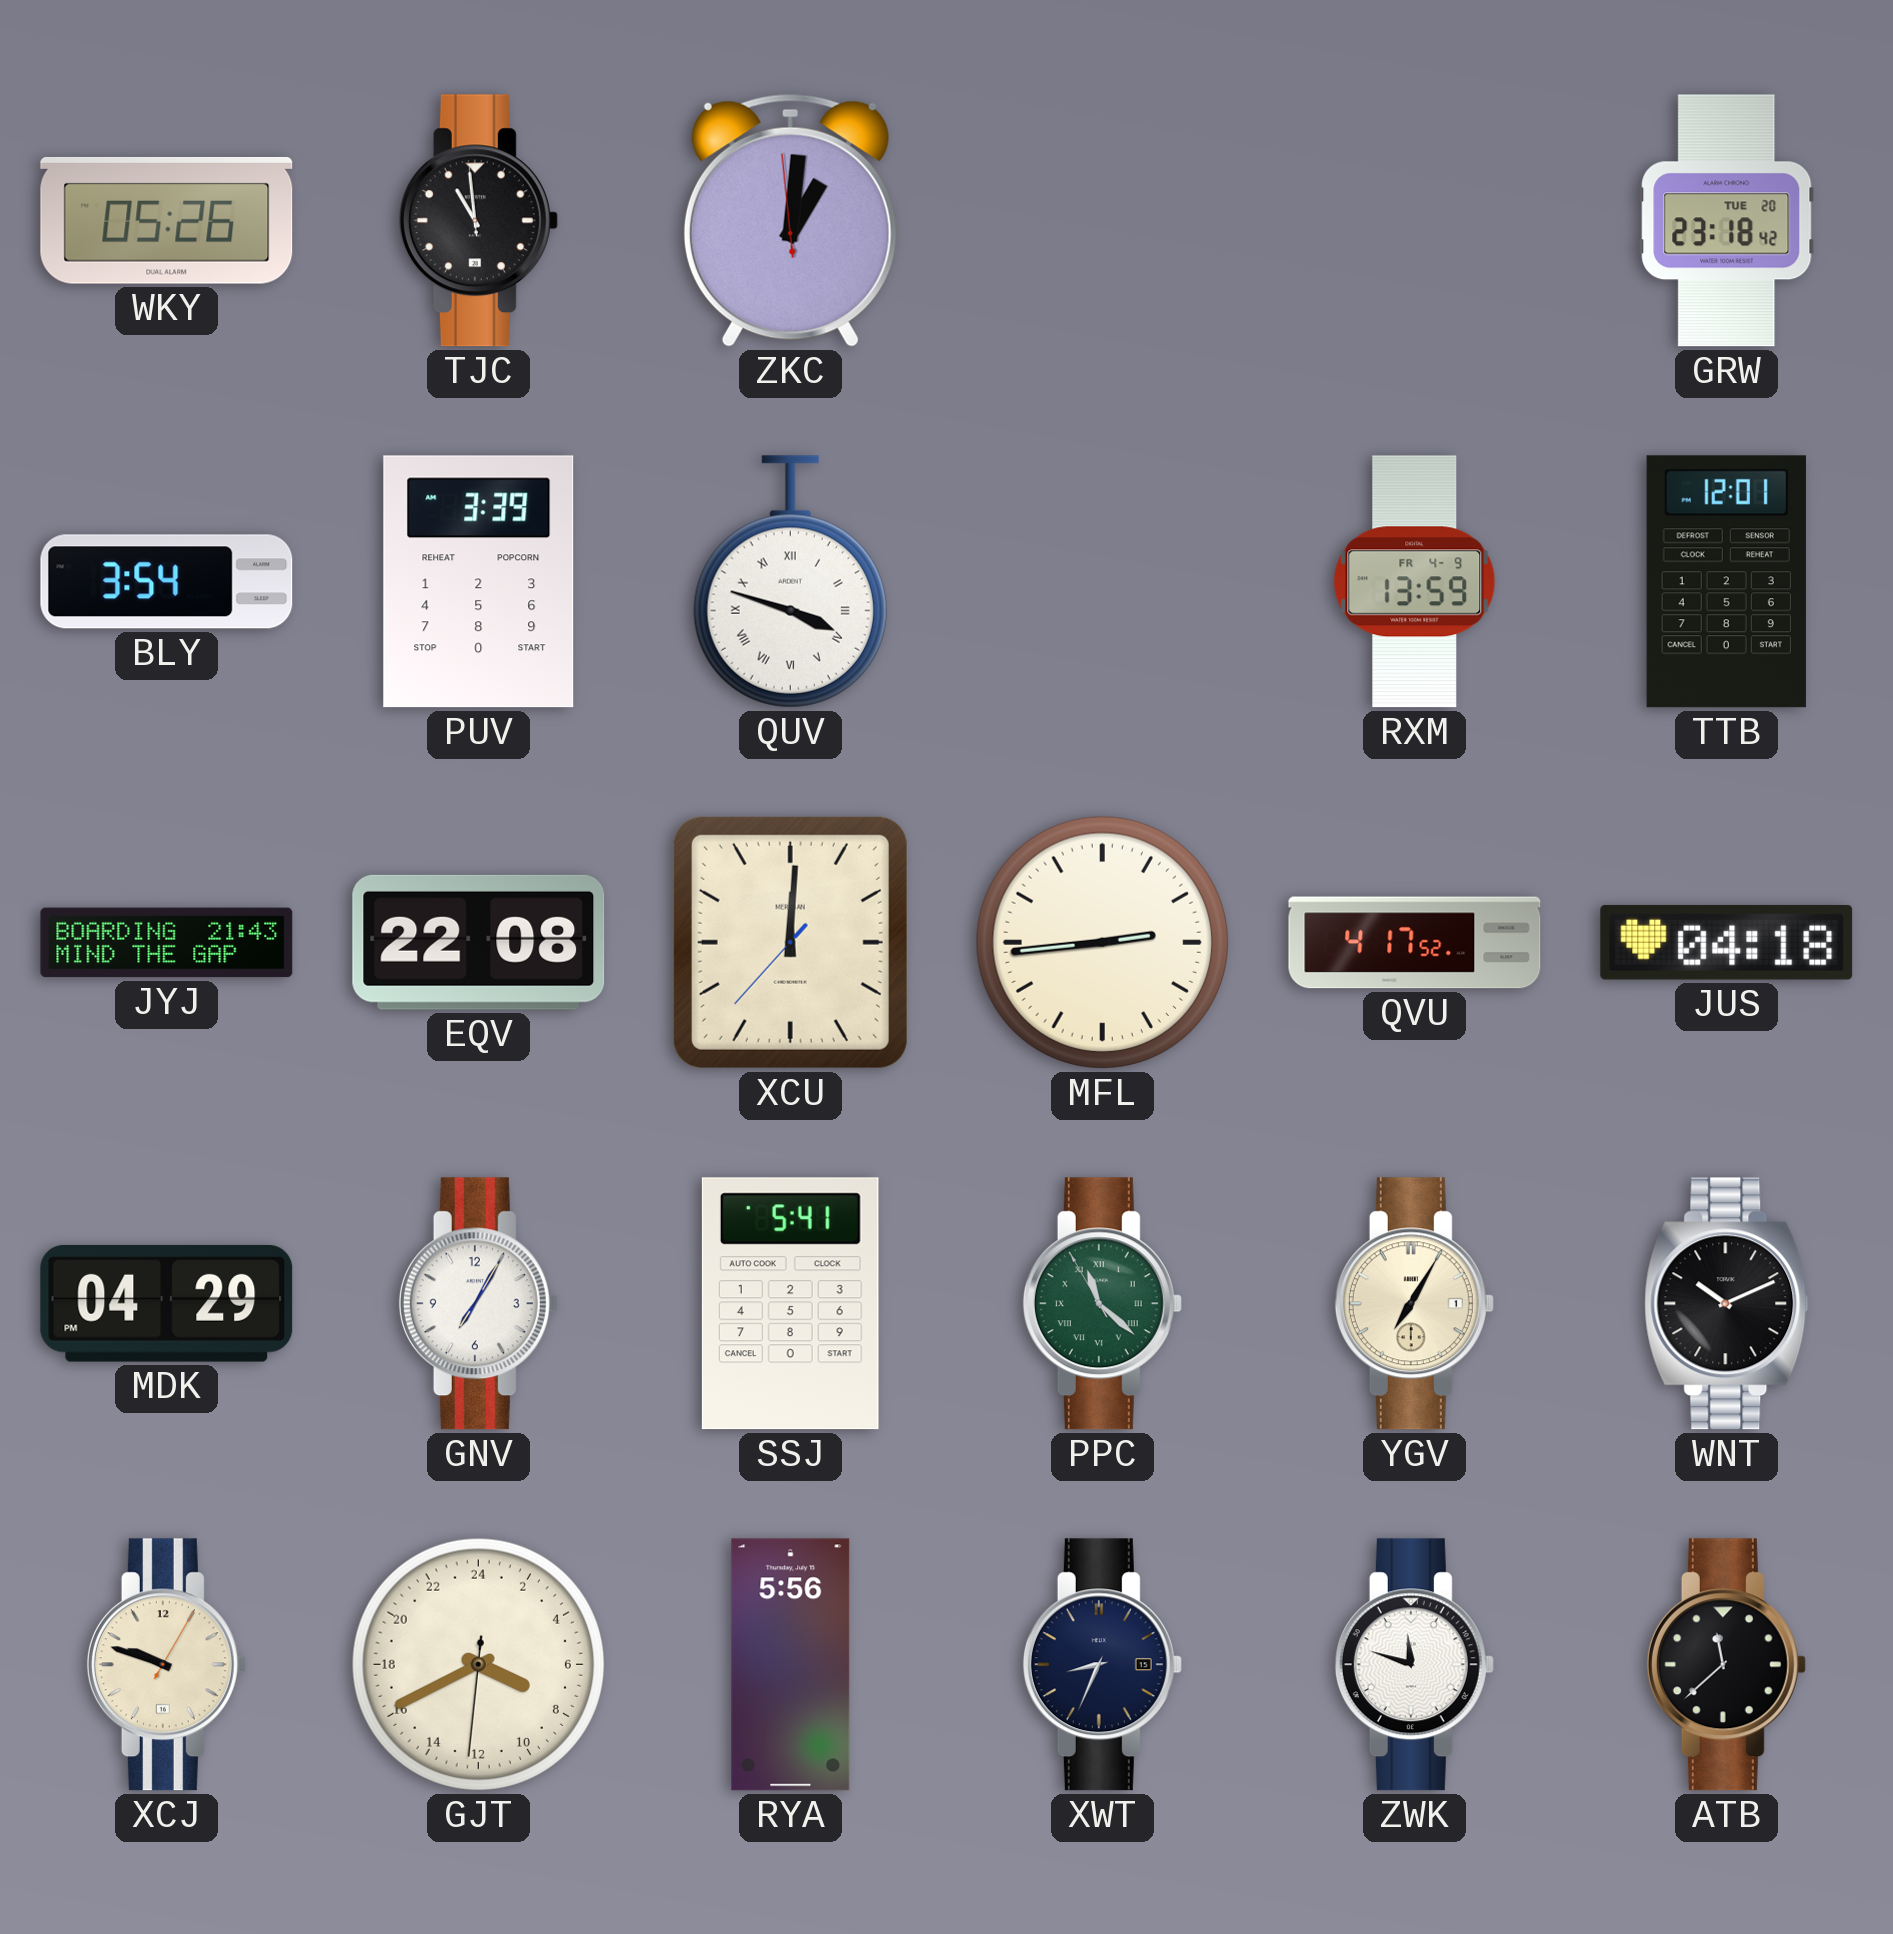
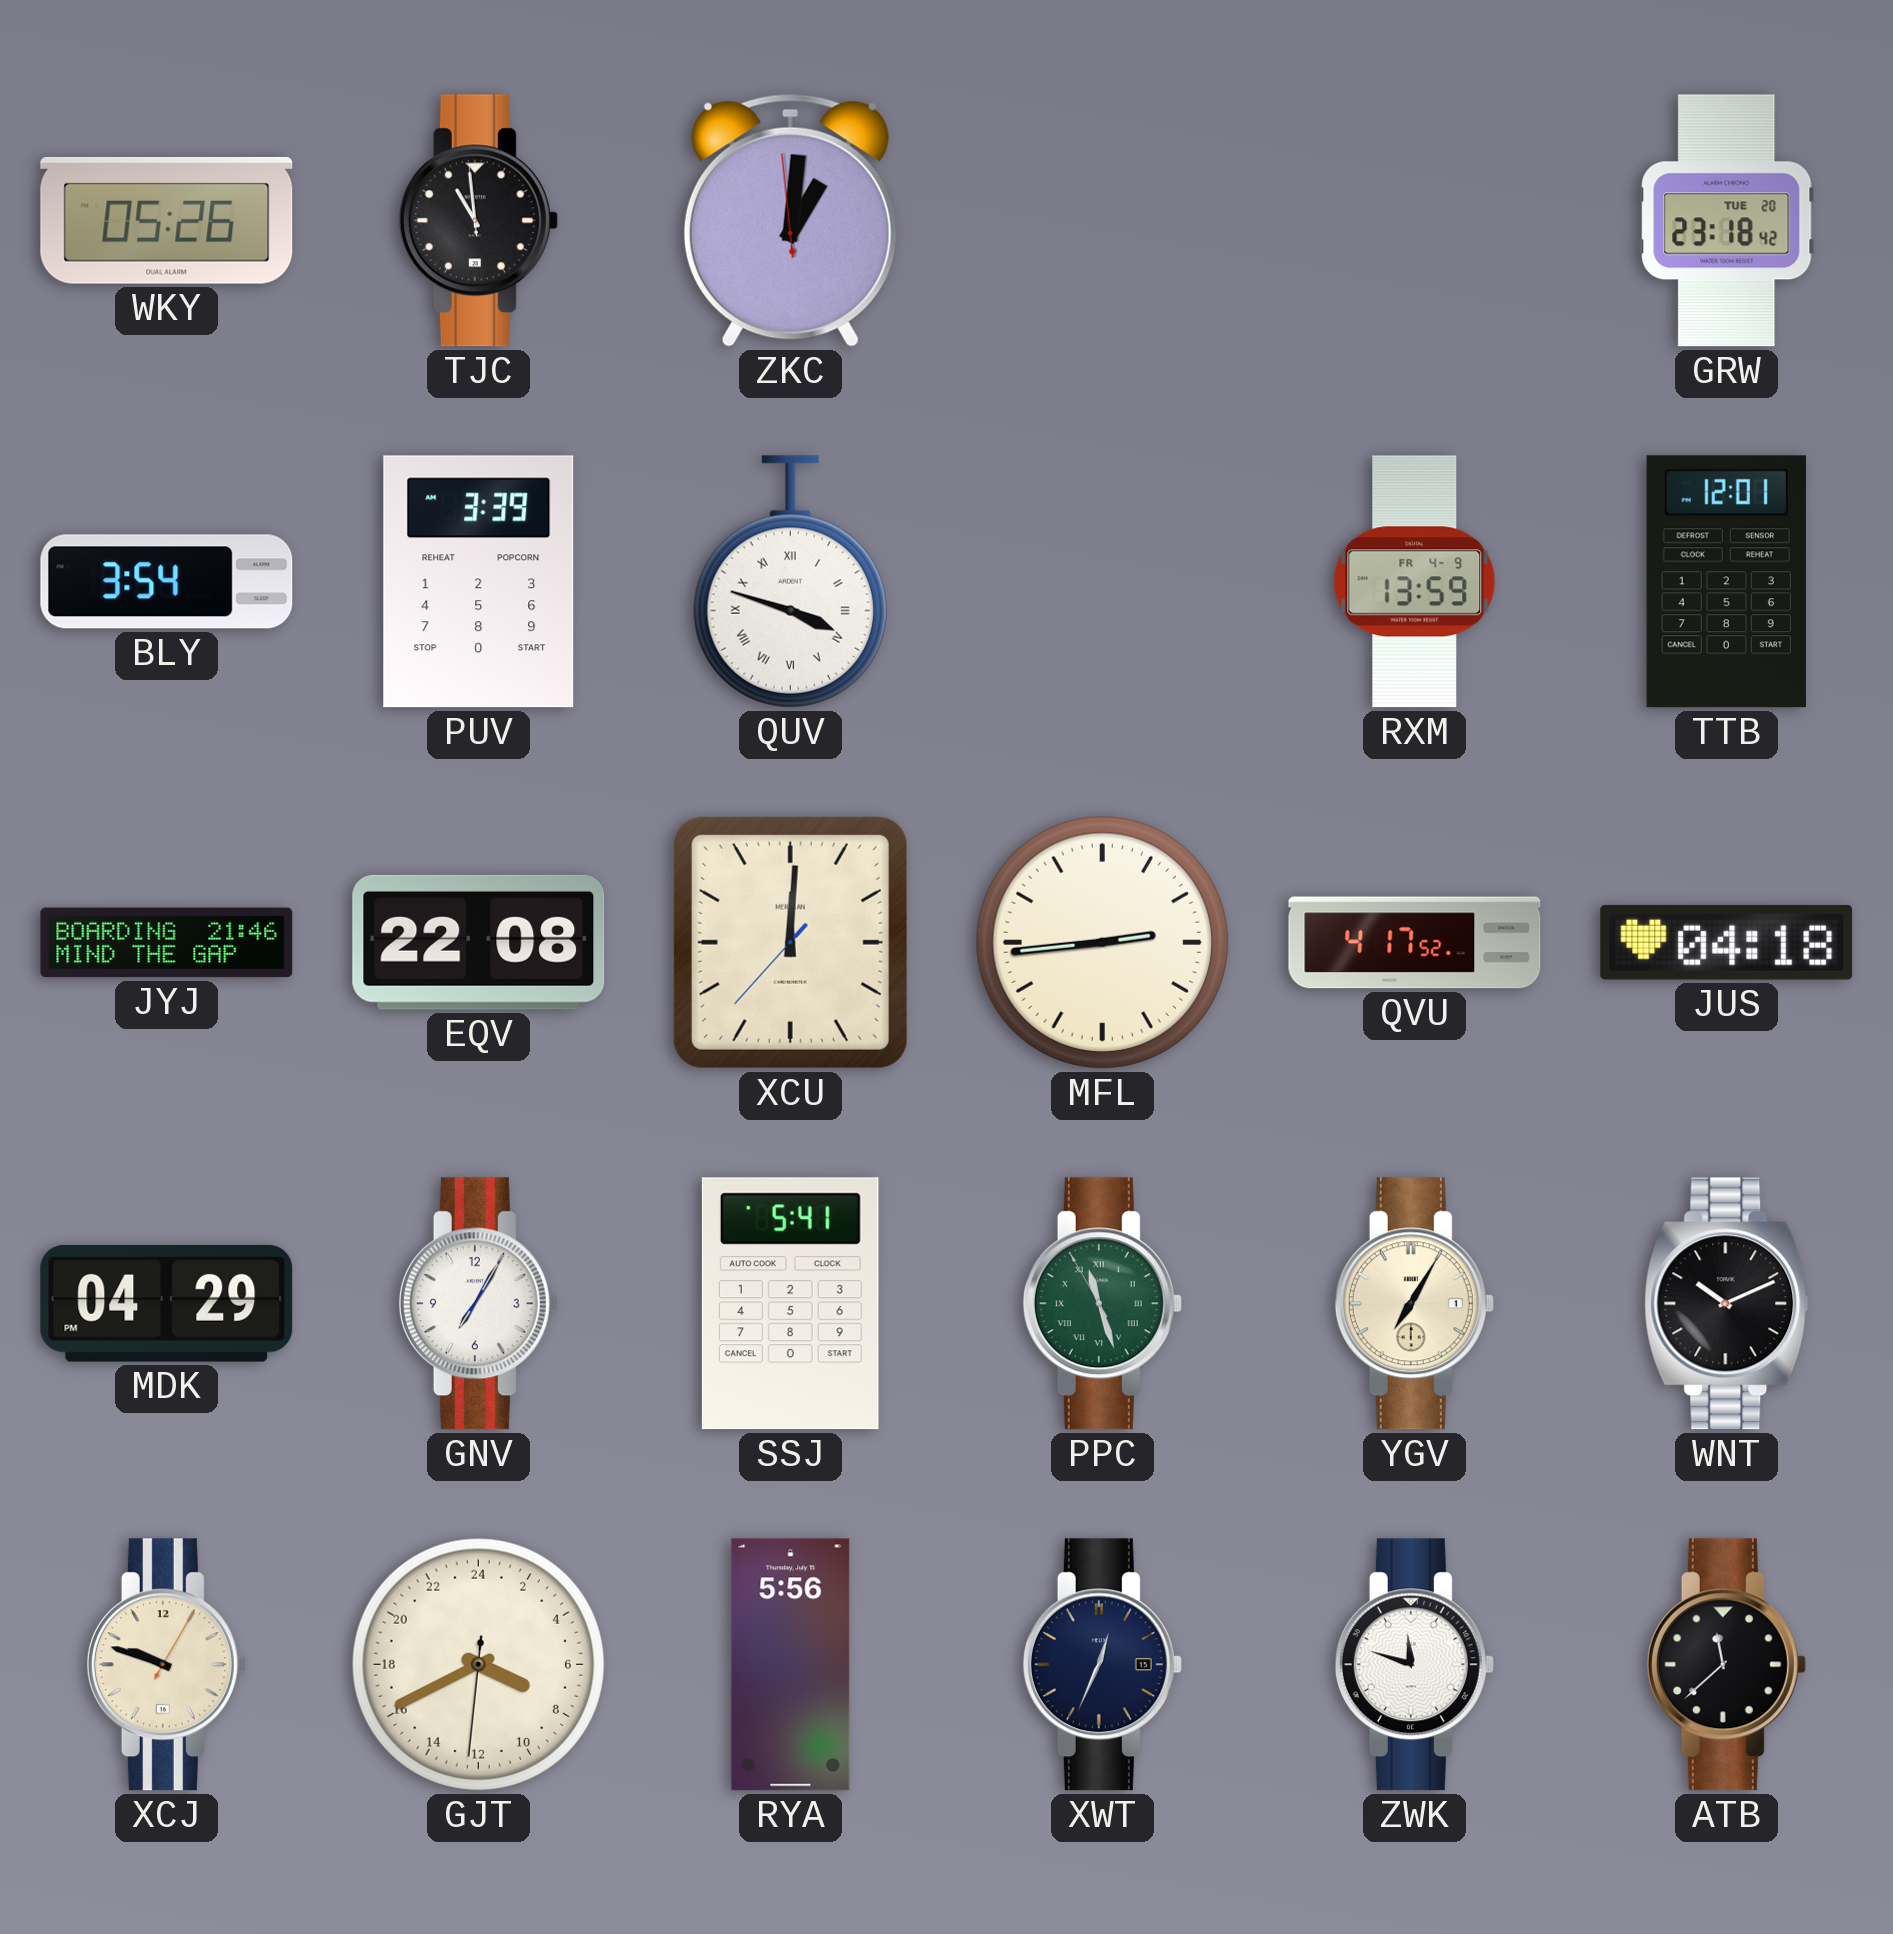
JYJ: 21:43 -> 21:46 (167, 943)
PPC: 11:21 -> 11:26 (1102, 1304)
XWT: 8:34 -> 12:34 (1102, 1665)
